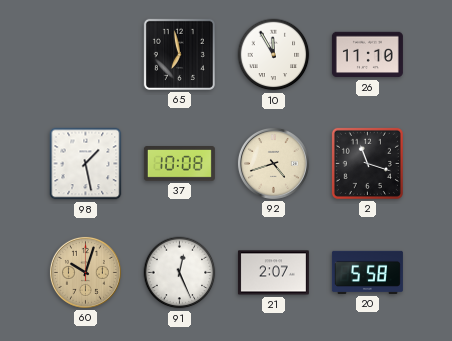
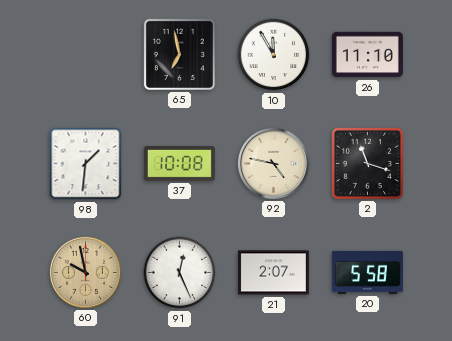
98: 1:28 -> 1:31 (86, 164)
92: 4:42 -> 4:47 (273, 163)
60: 10:03 -> 9:58 (85, 272)
